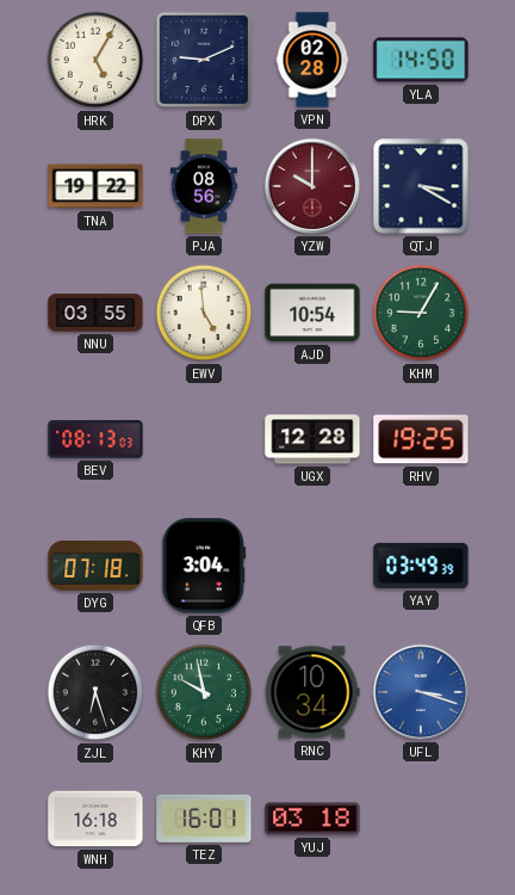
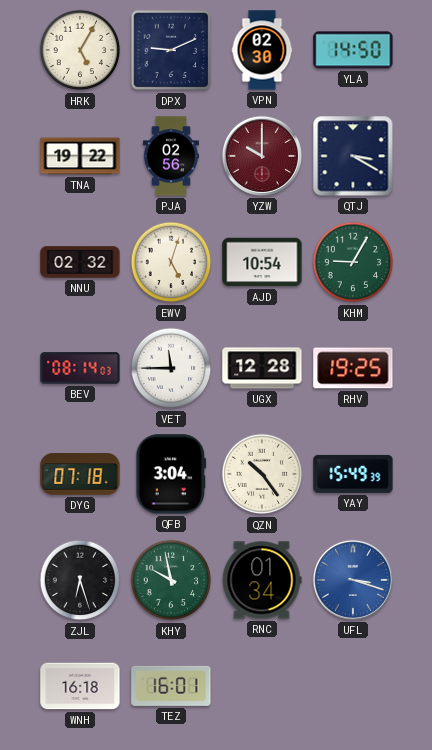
VPN: 02:28 -> 02:30 (262, 50)
PJA: 08:56 -> 02:56 (171, 156)
NNU: 03:55 -> 02:32 (80, 262)
EWV: 4:59 -> 5:03 (171, 262)
BEV: 08:13 -> 08:14 (80, 368)
VET: none -> 11:45 (171, 368)
QZN: none -> 10:24 (262, 474)
YAY: 03:49 -> 15:49 (353, 474)
RNC: 10:34 -> 01:34 (262, 580)
YUJ: 03:18 -> none (312, 819)
